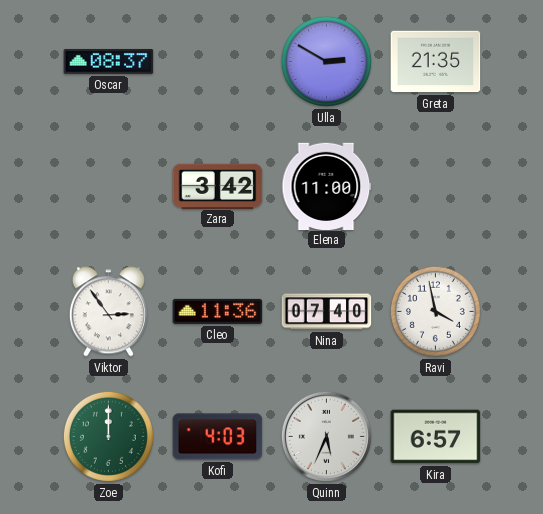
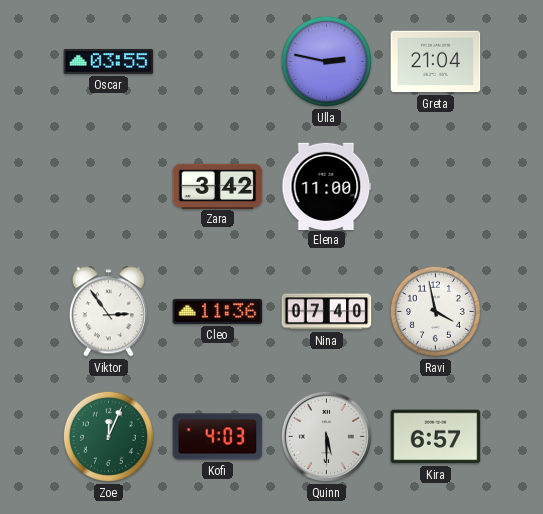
Oscar: 08:37 -> 03:55 (109, 61)
Ulla: 2:50 -> 2:47 (326, 61)
Greta: 21:35 -> 21:04 (436, 62)
Zoe: 12:00 -> 12:04 (108, 436)
Quinn: 5:34 -> 5:30 (326, 436)
